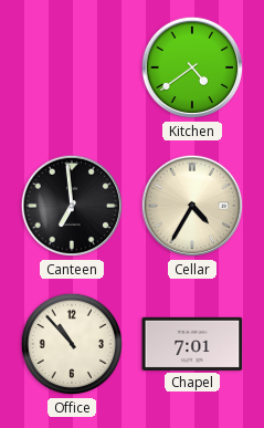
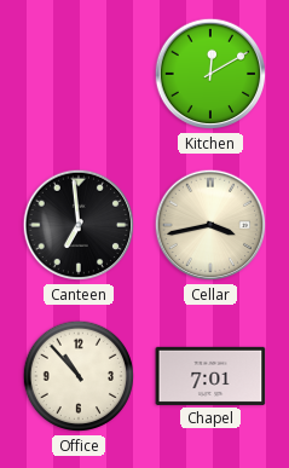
Kitchen: 4:39 -> 12:10 (210, 74)
Cellar: 4:35 -> 3:43 (210, 225)
